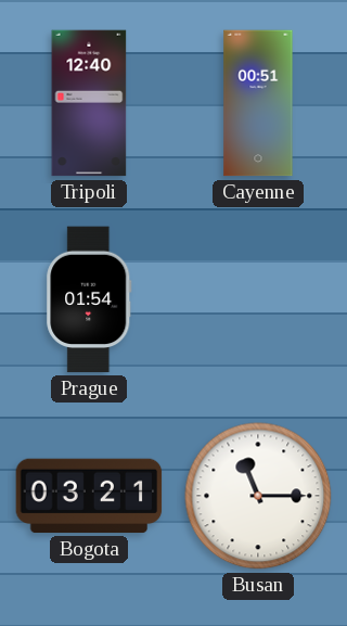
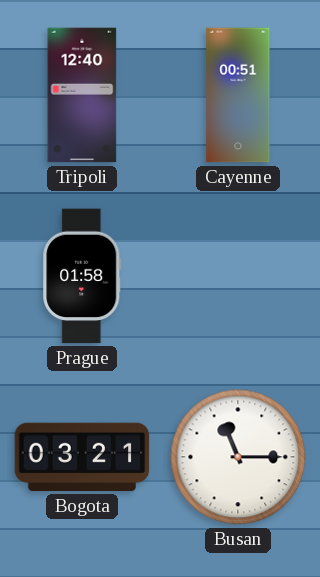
Prague: 01:54 -> 01:58 (82, 276)
